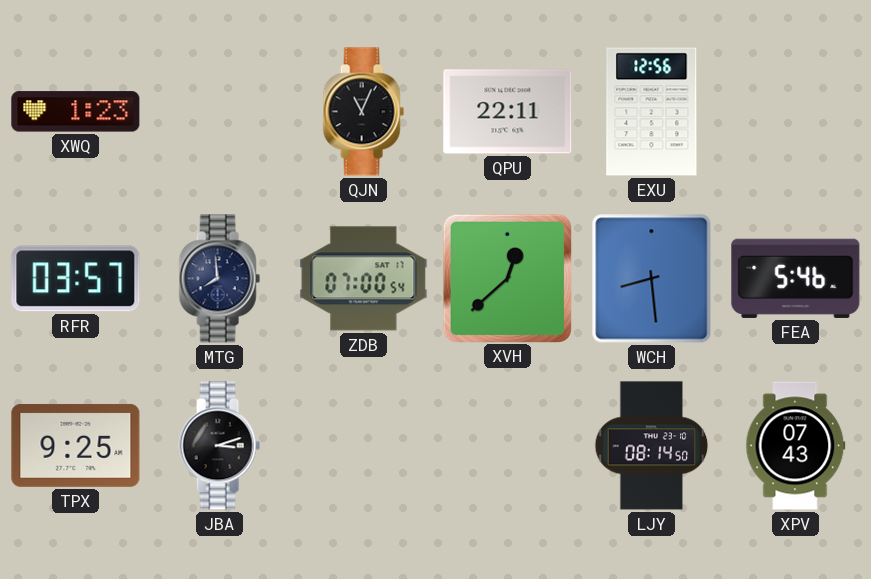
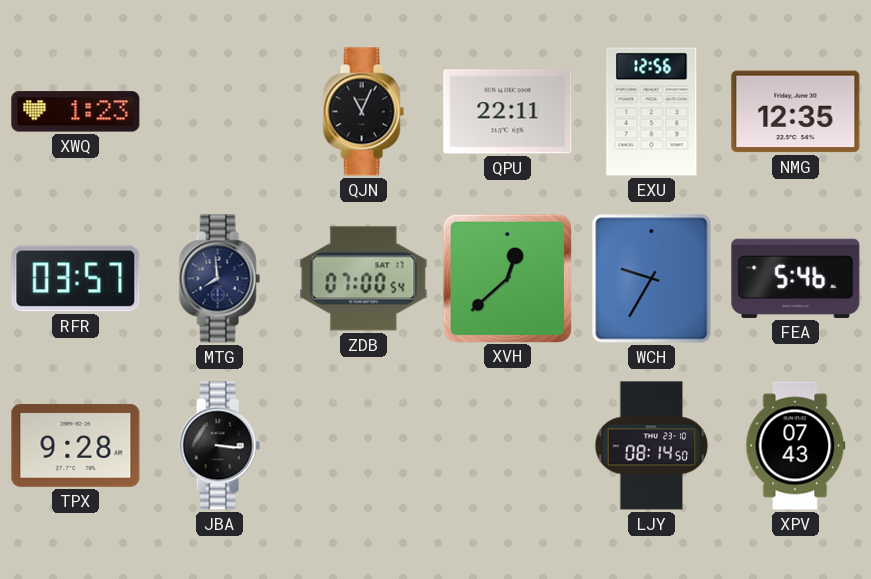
NMG: none -> 12:35 (796, 112)
WCH: 8:29 -> 9:35 (652, 279)
TPX: 9:25 -> 9:28 (76, 445)
JBA: 3:12 -> 3:16 (219, 446)
